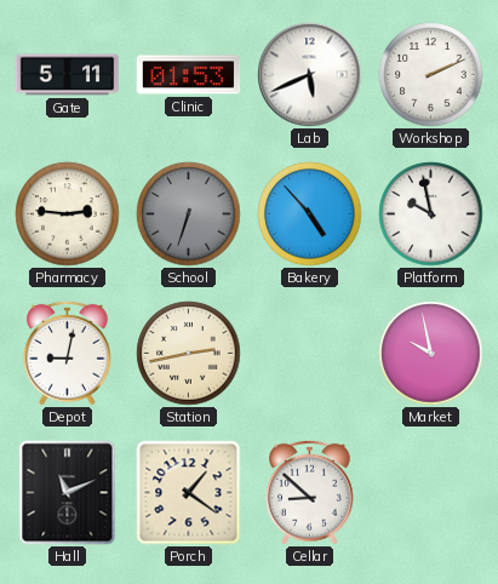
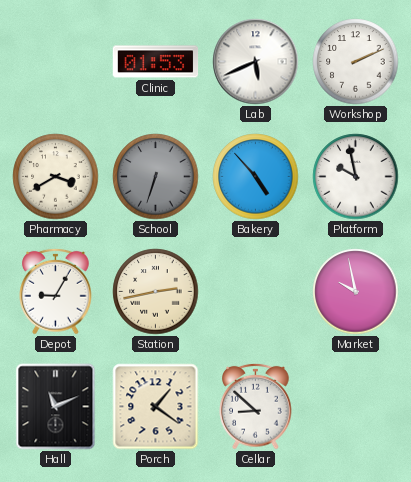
Gate: 5:11 -> none (68, 75)
Pharmacy: 2:46 -> 3:40 (56, 177)
Depot: 9:02 -> 9:05 (56, 291)
